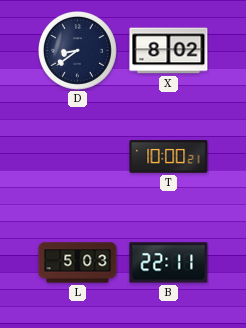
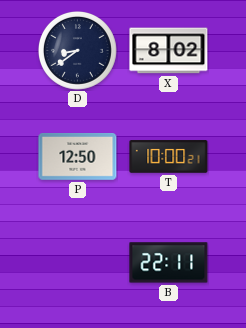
P: none -> 12:50 (78, 157)
L: 5:03 -> none (78, 263)
